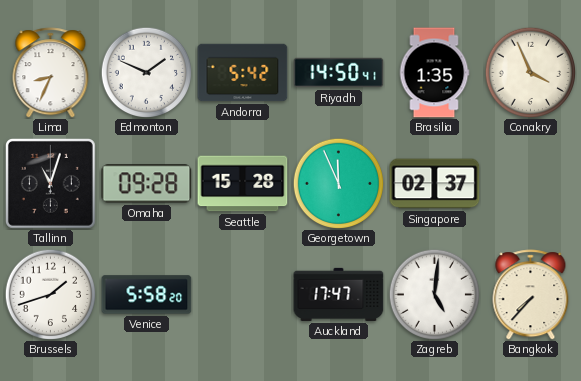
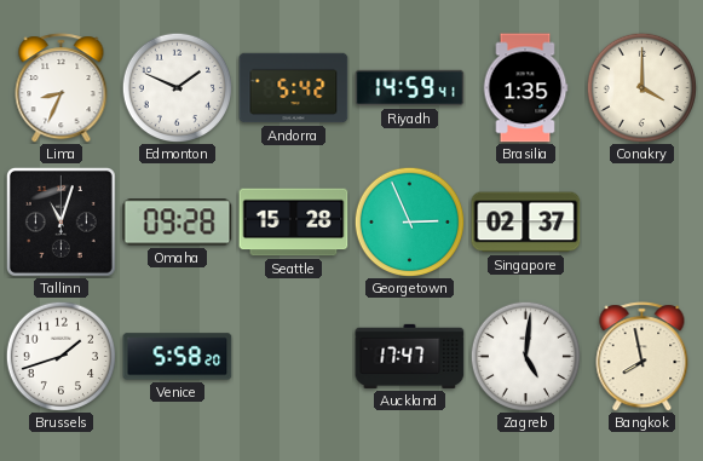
Riyadh: 14:50 -> 14:59 (410, 88)
Conakry: 3:56 -> 4:00 (641, 87)
Georgetown: 11:56 -> 2:56 (409, 221)
Bangkok: 7:37 -> 7:58 (643, 357)
